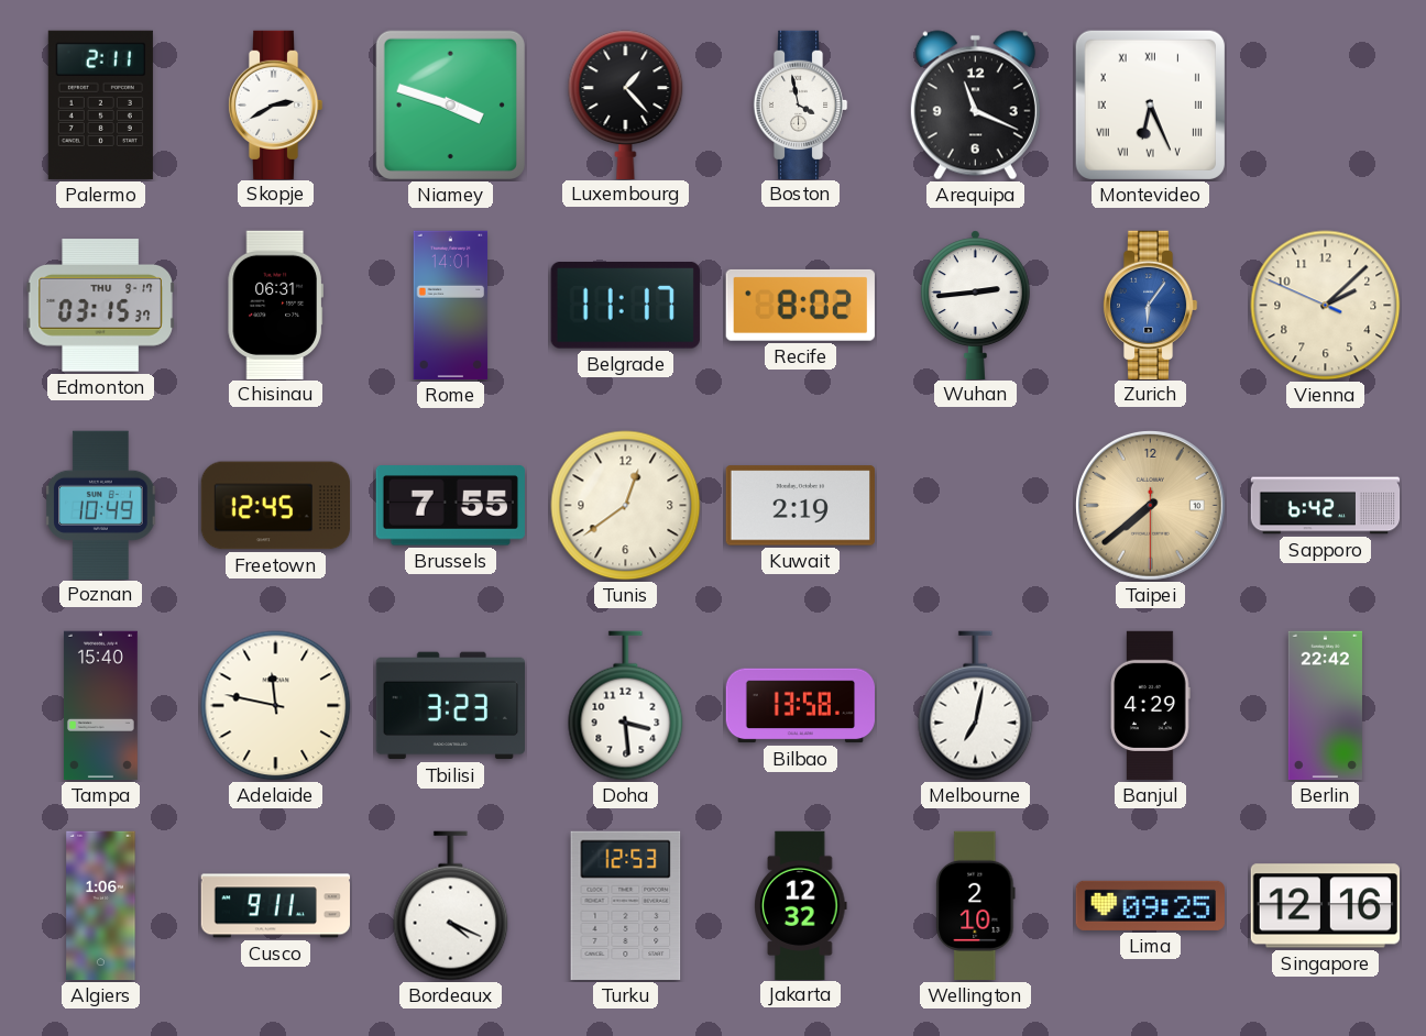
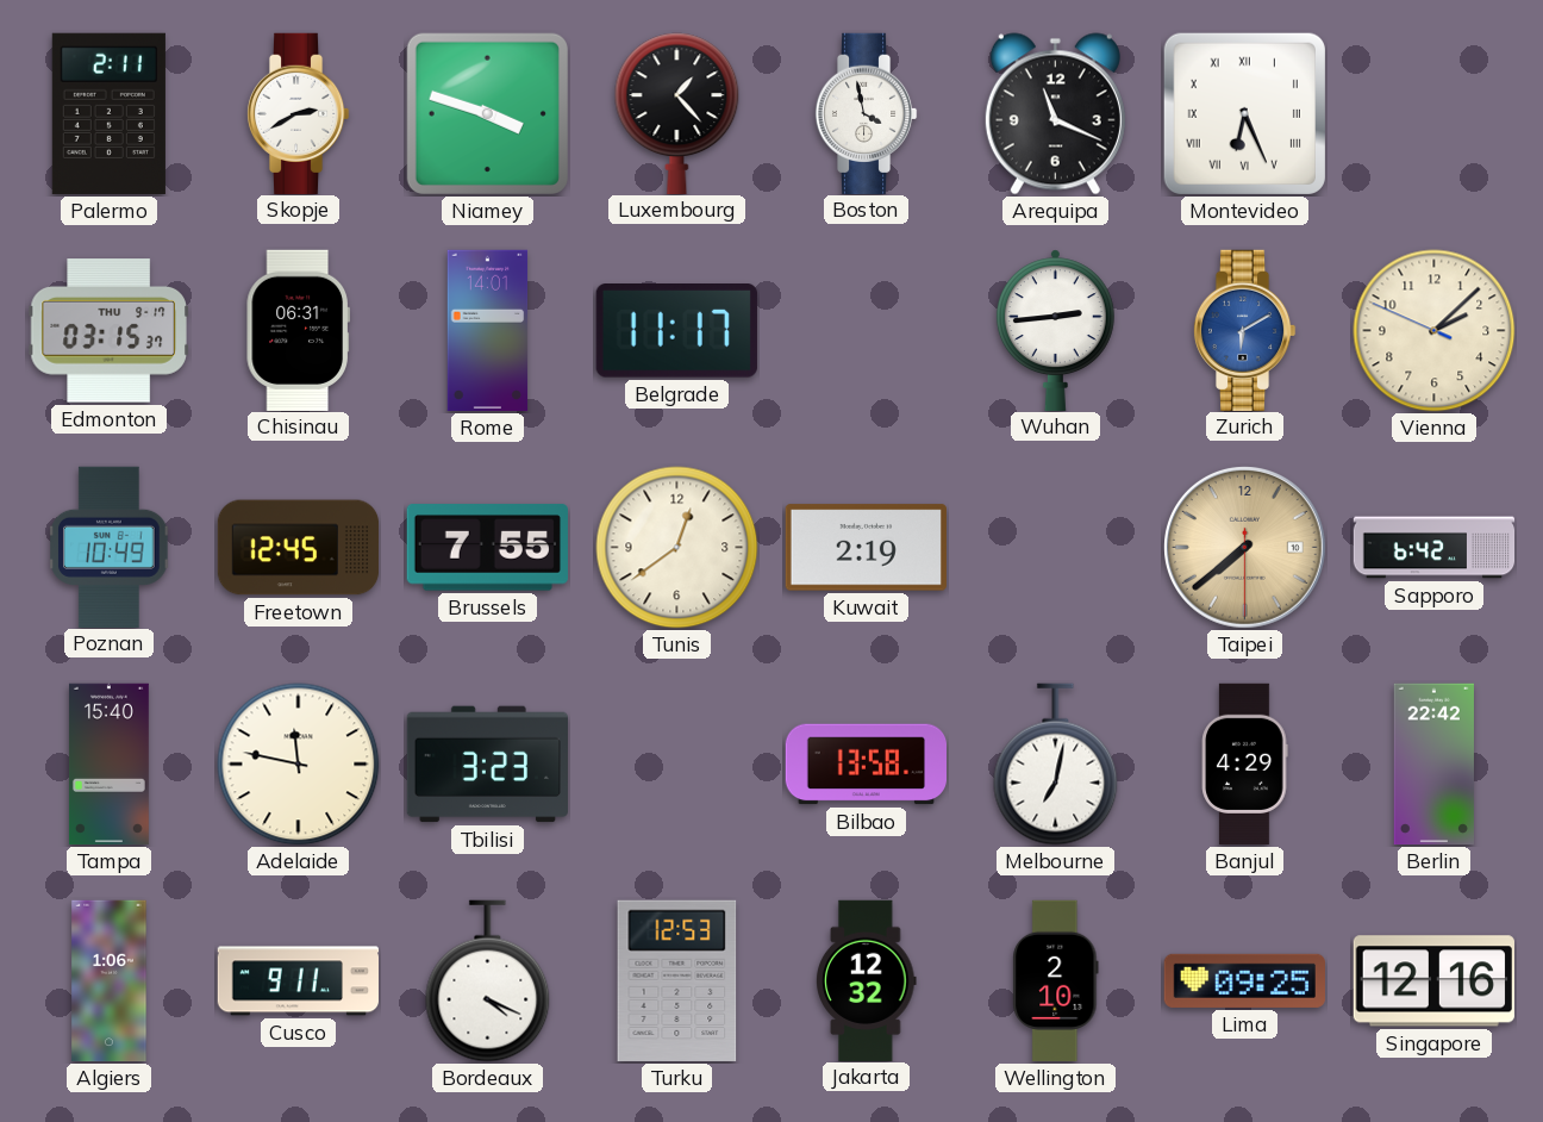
Recife: 8:02 -> none (800, 305)
Zurich: 6:06 -> 6:10 (1244, 330)
Doha: 3:29 -> none (626, 706)
